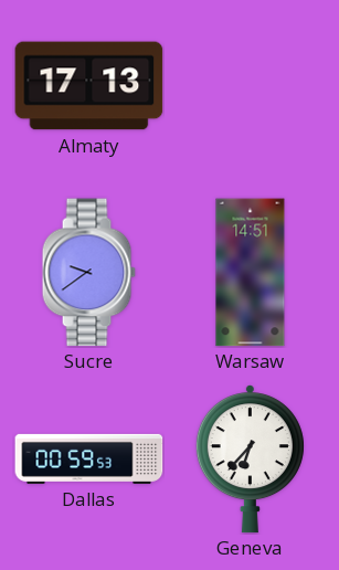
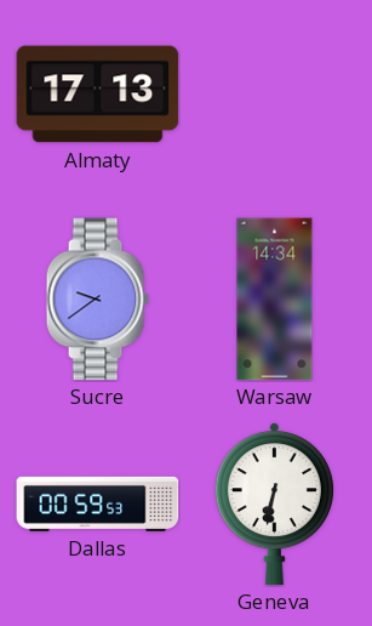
Warsaw: 14:51 -> 14:34 (275, 300)
Geneva: 6:37 -> 6:32 (274, 505)
